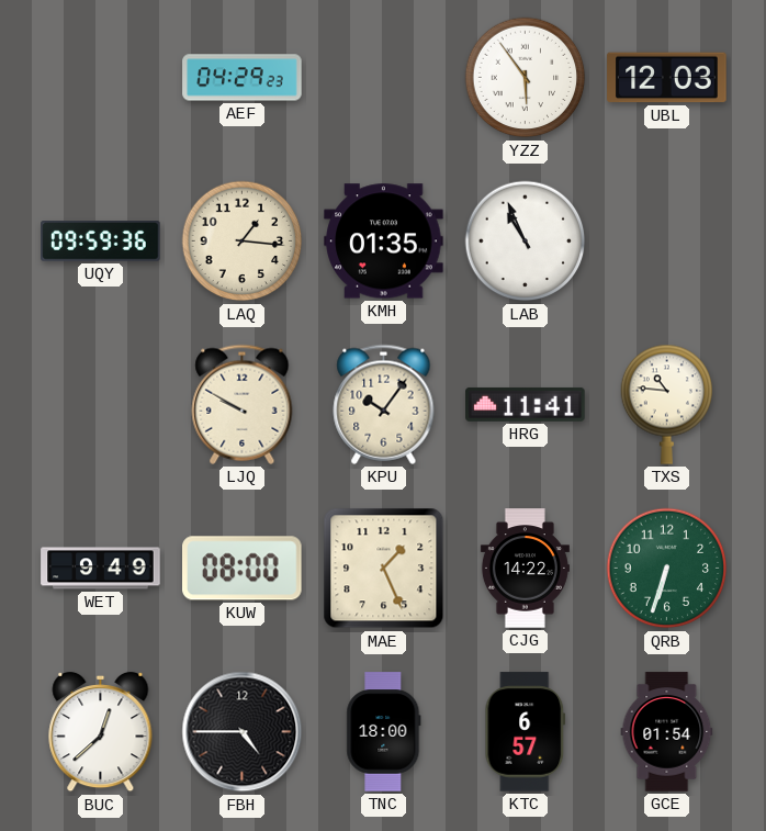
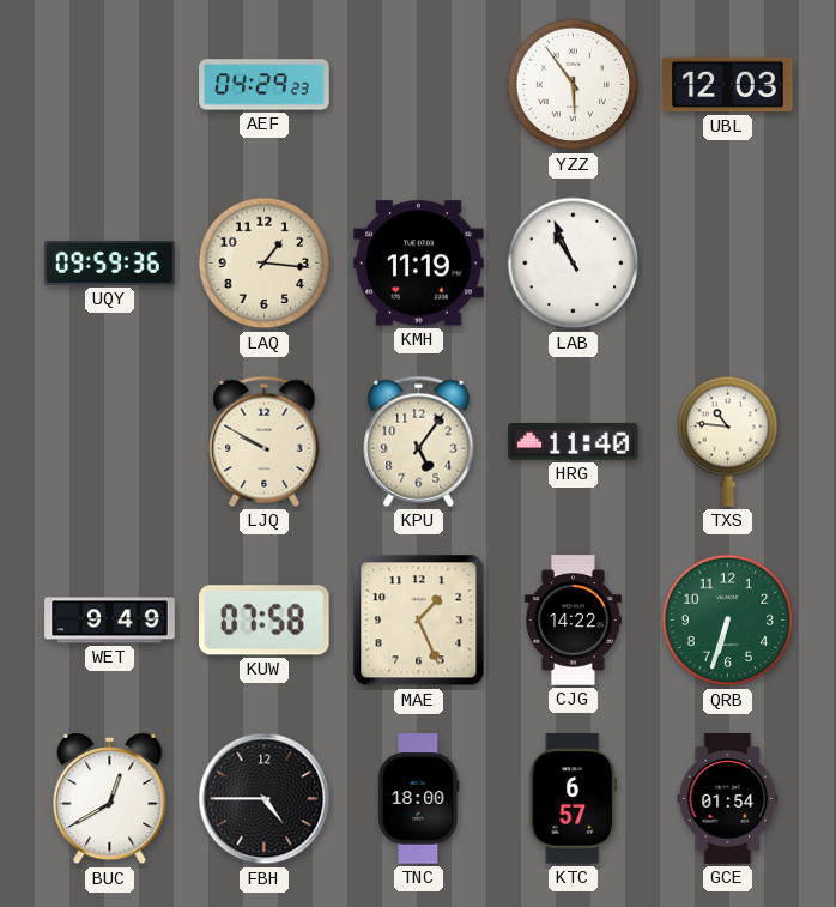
KMH: 01:35 -> 11:19 (419, 264)
KPU: 10:06 -> 5:06 (419, 441)
HRG: 11:41 -> 11:40 (574, 441)
KUW: 08:00 -> 07:58 (265, 621)
BUC: 12:38 -> 12:40 (110, 799)
